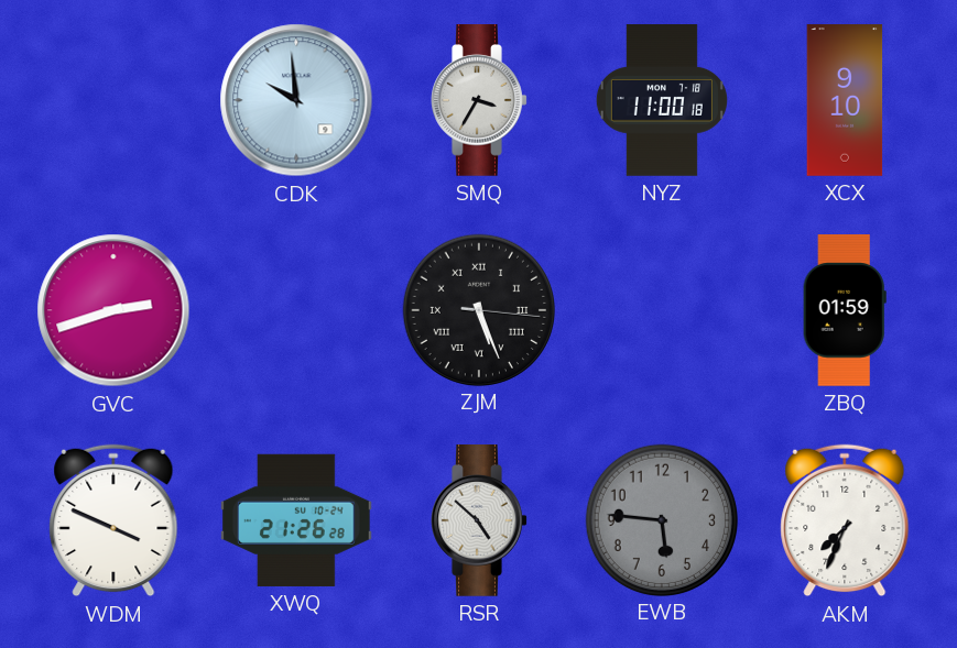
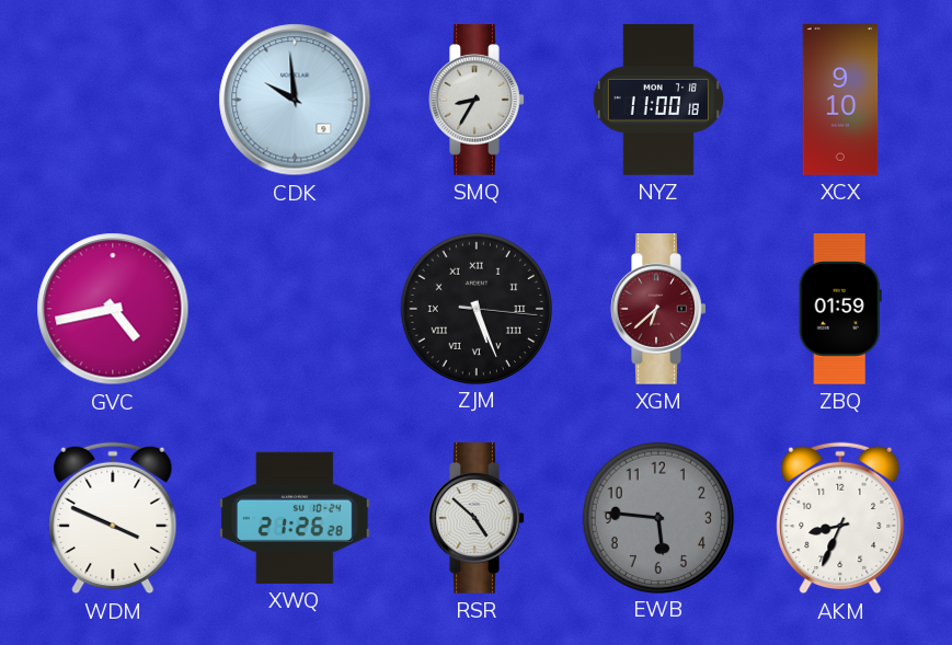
SMQ: 3:35 -> 8:35 (477, 101)
GVC: 2:42 -> 4:43 (113, 309)
XGM: none -> 6:38 (658, 310)
AKM: 7:34 -> 8:34 (840, 518)
